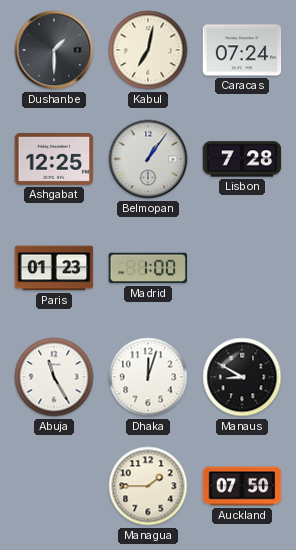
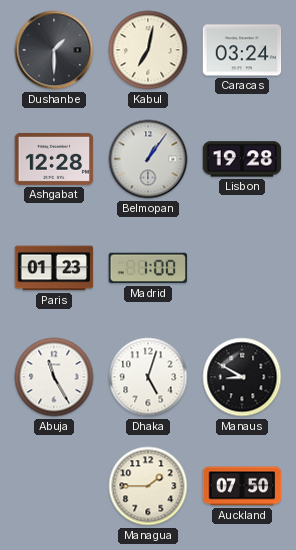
Caracas: 07:24 -> 03:24 (242, 50)
Ashgabat: 12:25 -> 12:28 (54, 159)
Lisbon: 7:28 -> 19:28 (242, 159)
Dhaka: 12:03 -> 5:03 (148, 377)
